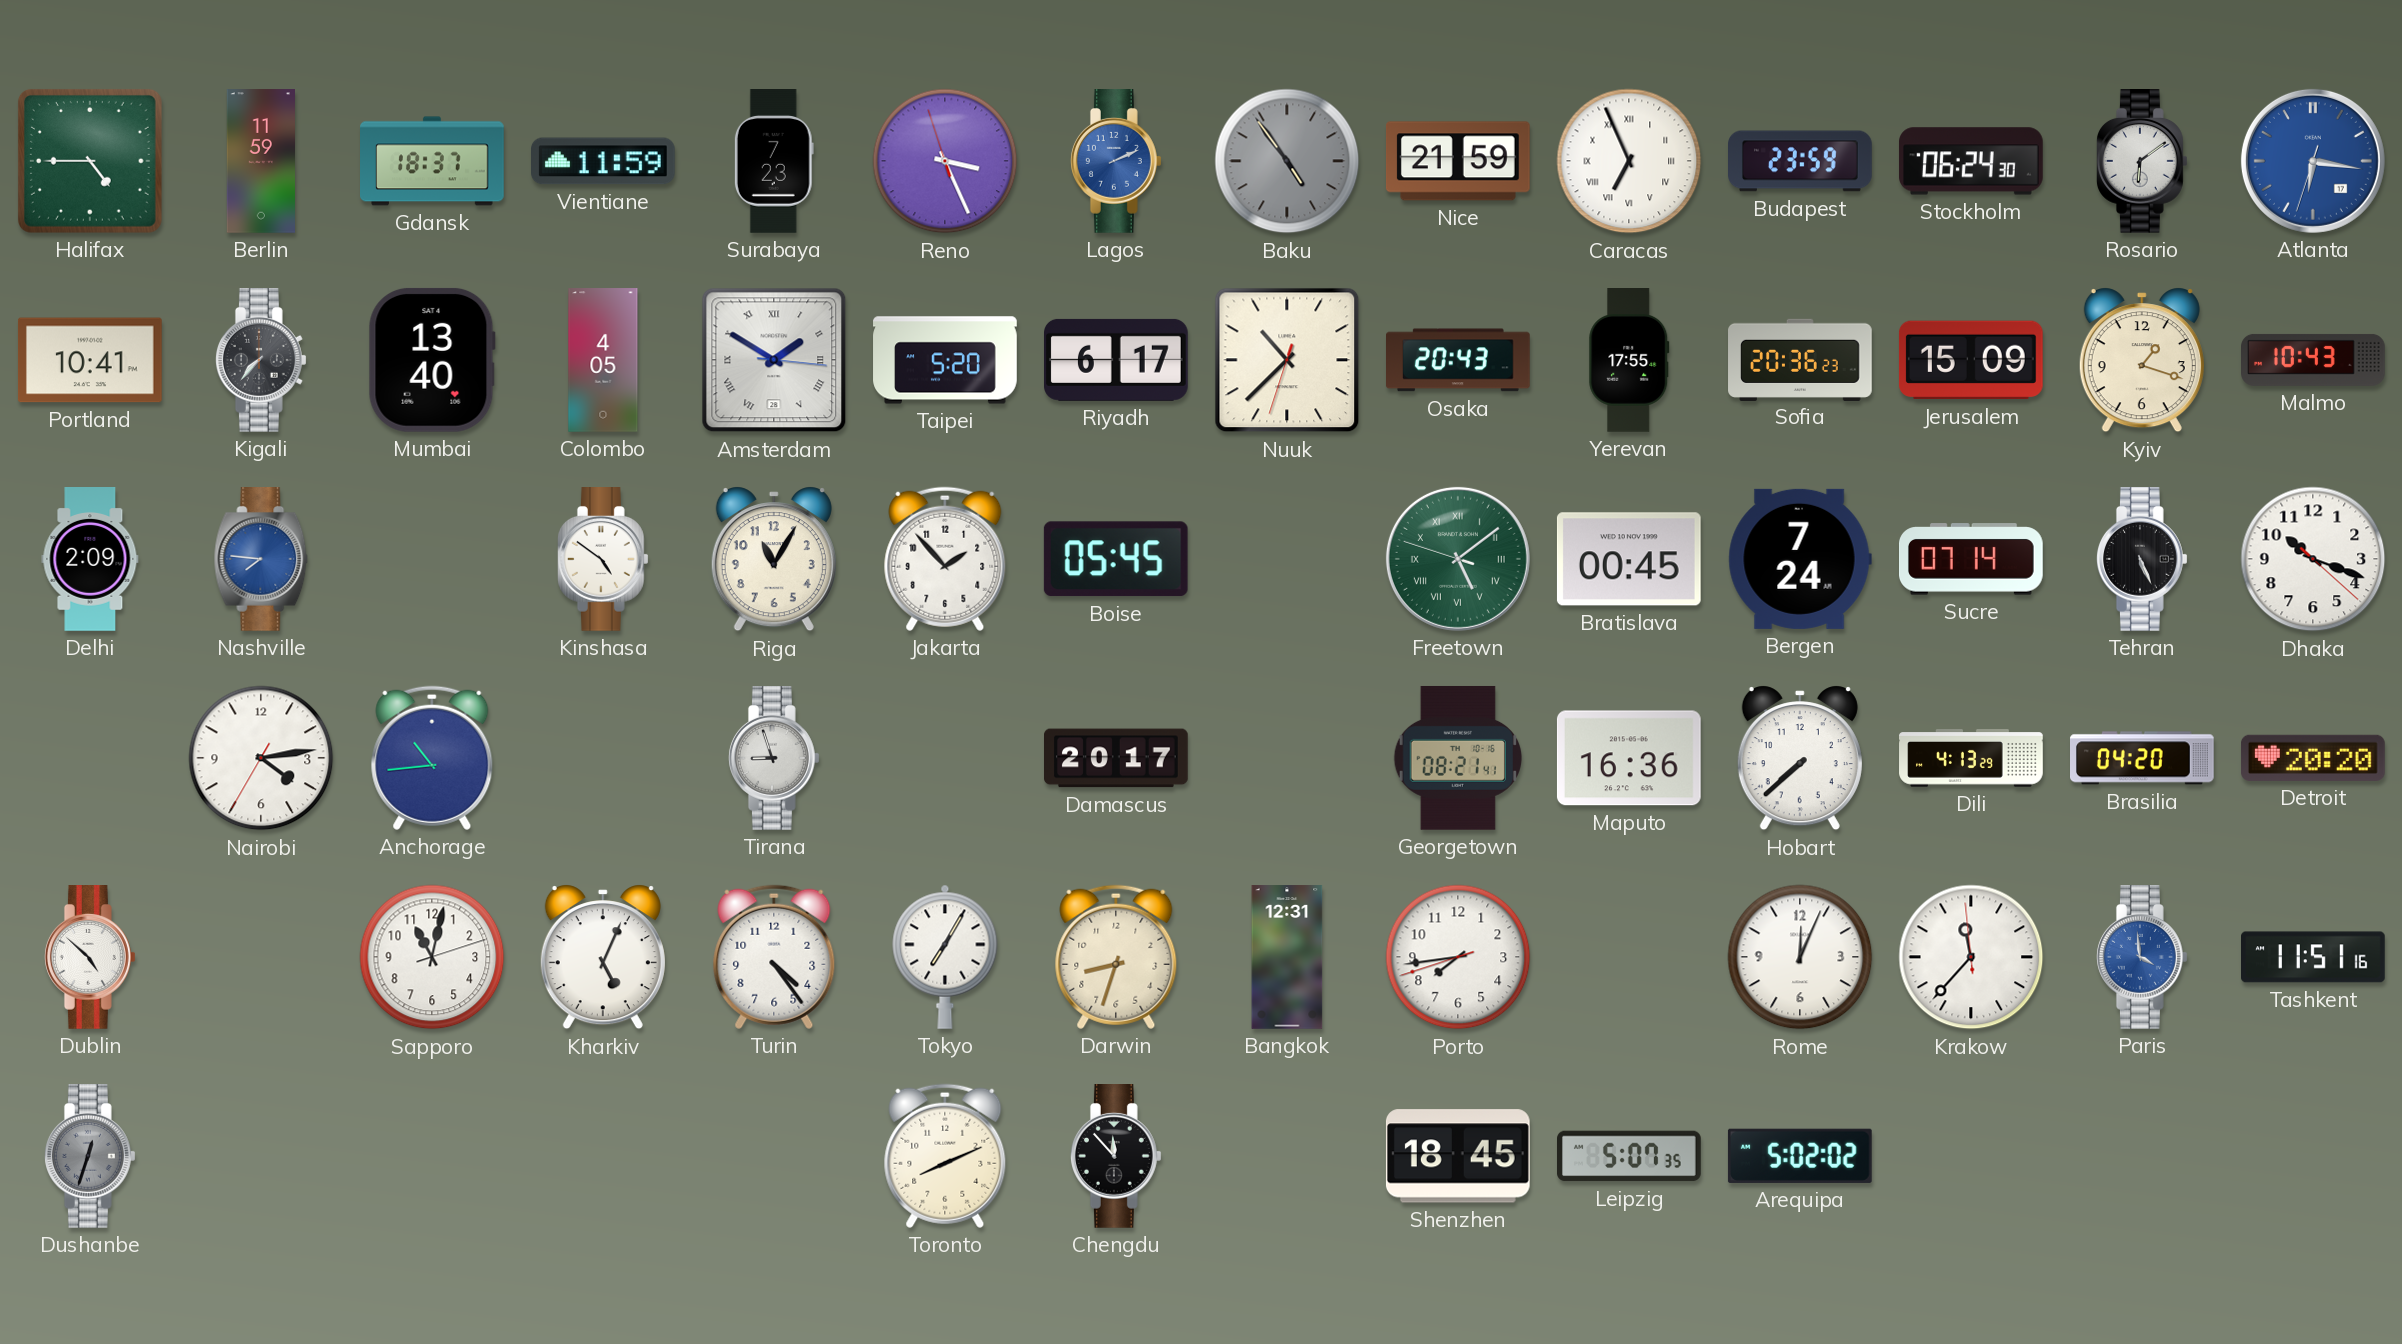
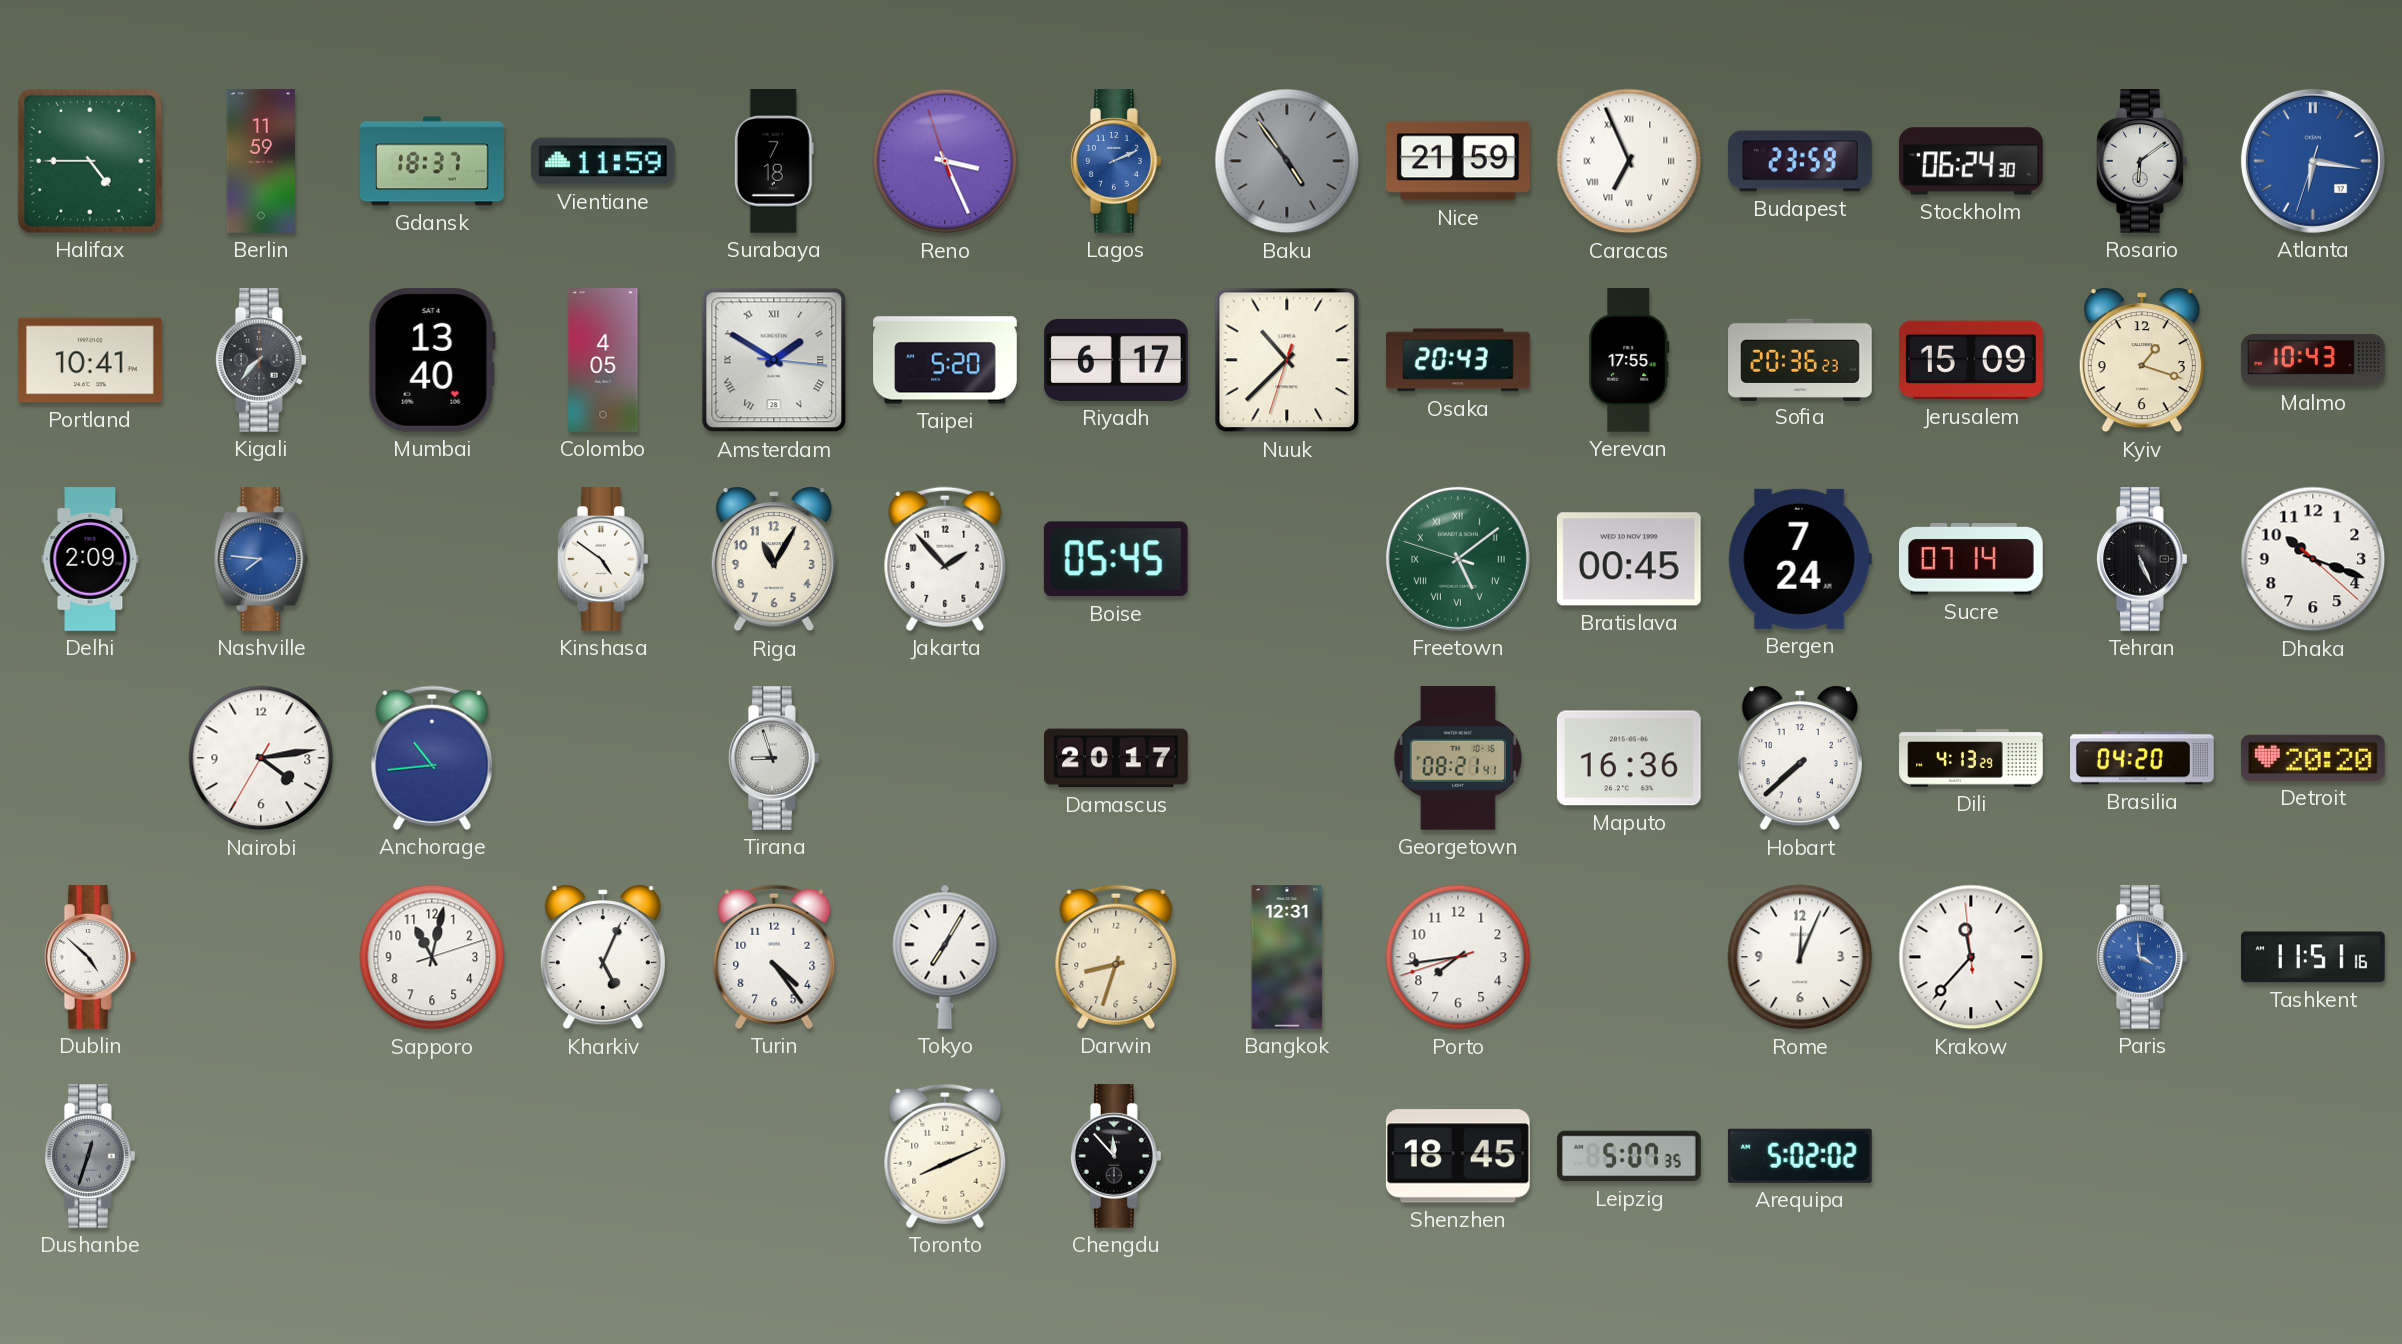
Surabaya: 7:23 -> 7:18 (774, 162)
